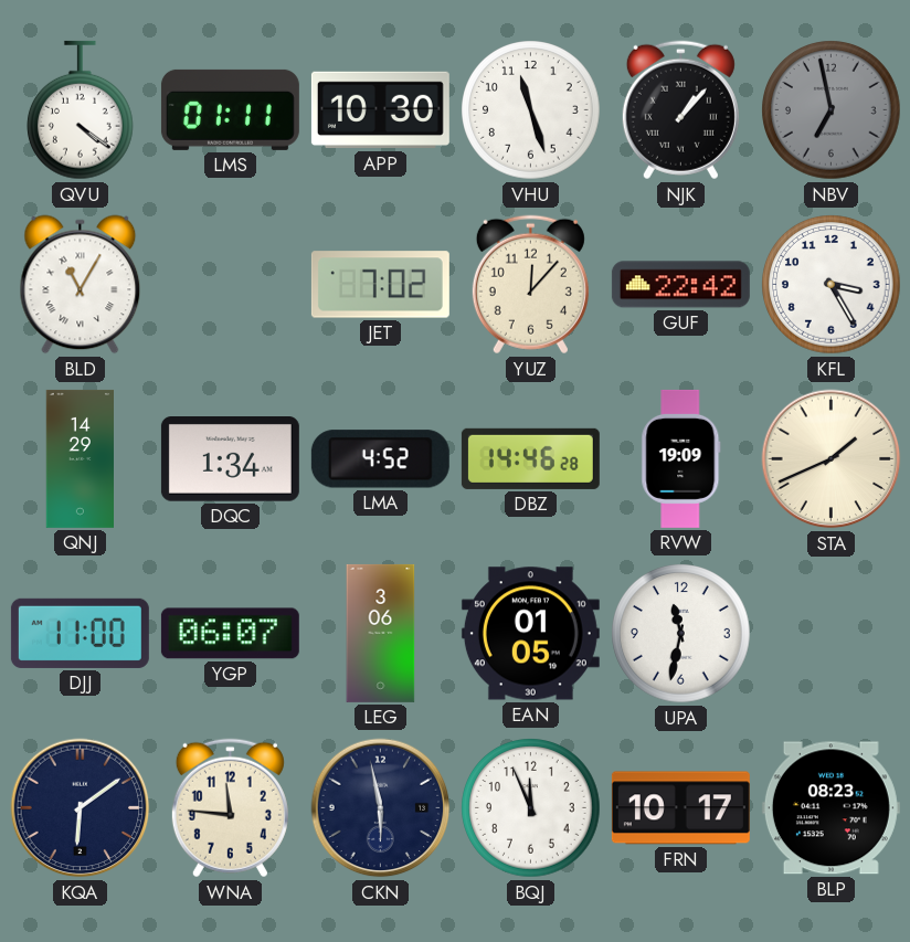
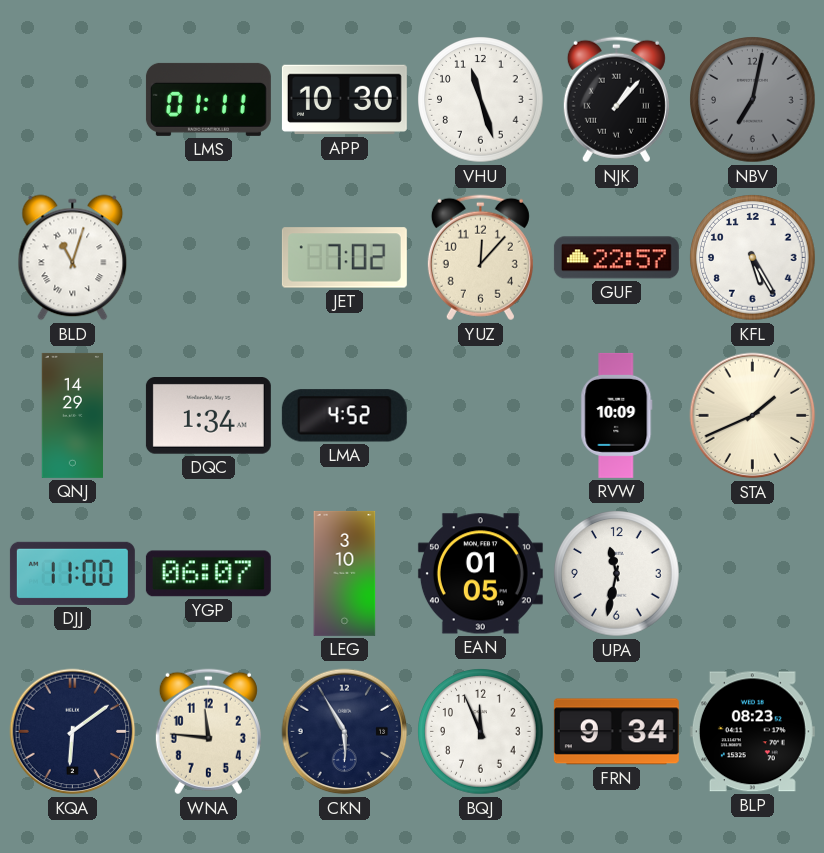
QVU: 4:21 -> none (81, 110)
NBV: 6:58 -> 7:02 (753, 100)
BLD: 11:05 -> 11:03 (73, 258)
GUF: 22:42 -> 22:57 (616, 258)
KFL: 3:25 -> 5:25 (753, 258)
DBZ: 14:46 -> none (530, 458)
RVW: 19:09 -> 10:09 (617, 415)
LEG: 3:06 -> 3:10 (345, 573)
CKN: 5:58 -> 5:55 (345, 732)
FRN: 10:17 -> 9:34 (616, 732)
